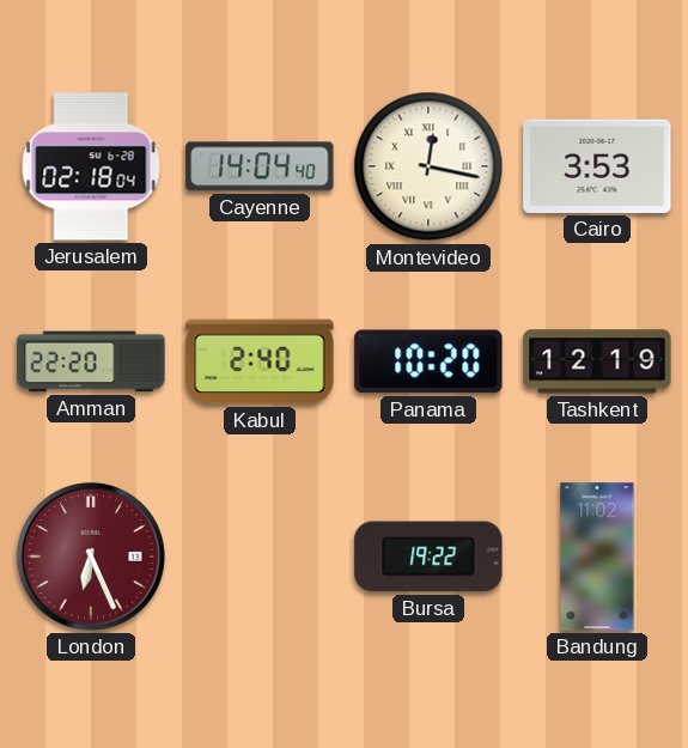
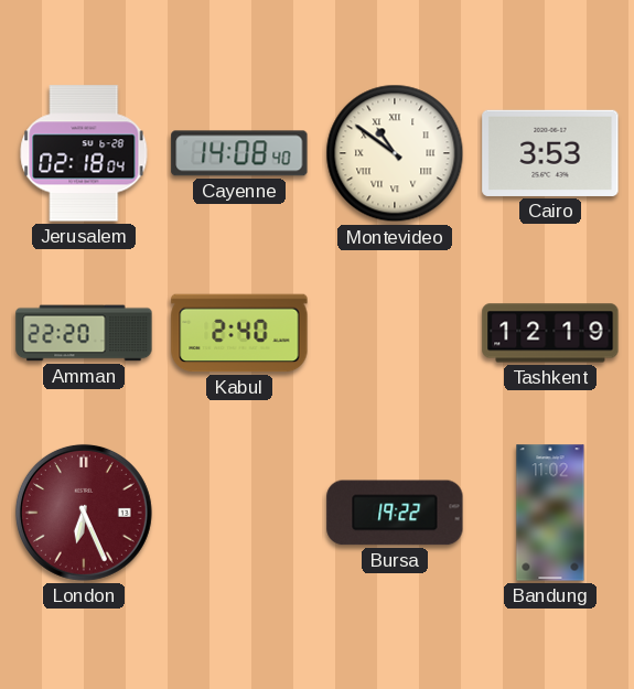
Cayenne: 14:04 -> 14:08 (239, 153)
Montevideo: 12:17 -> 10:51 (395, 153)
Panama: 10:20 -> none (428, 361)
